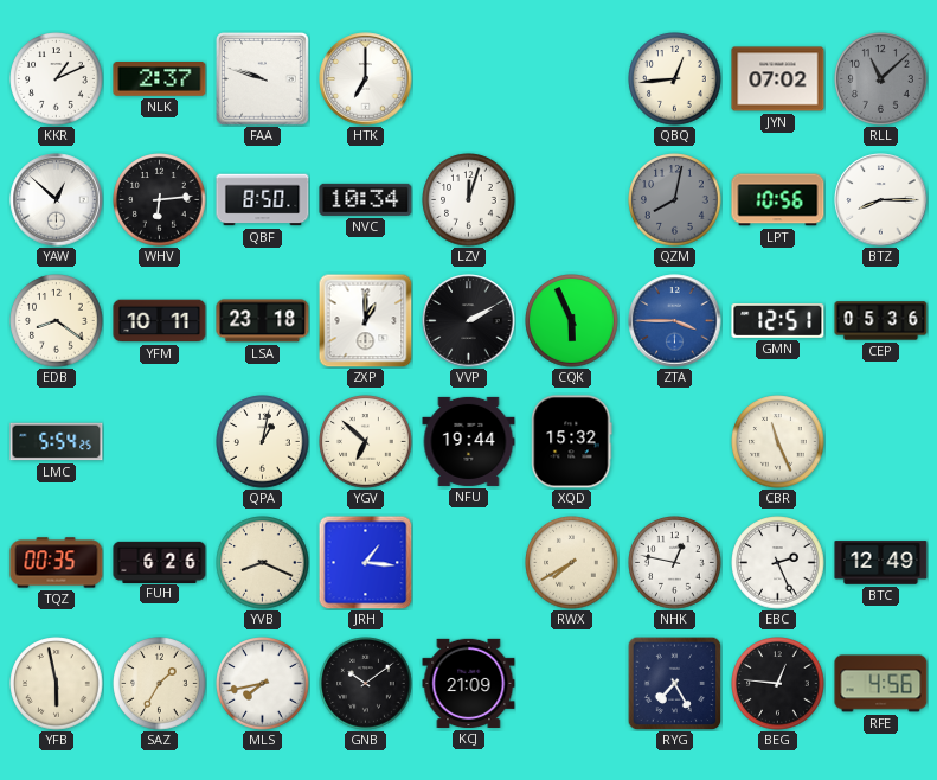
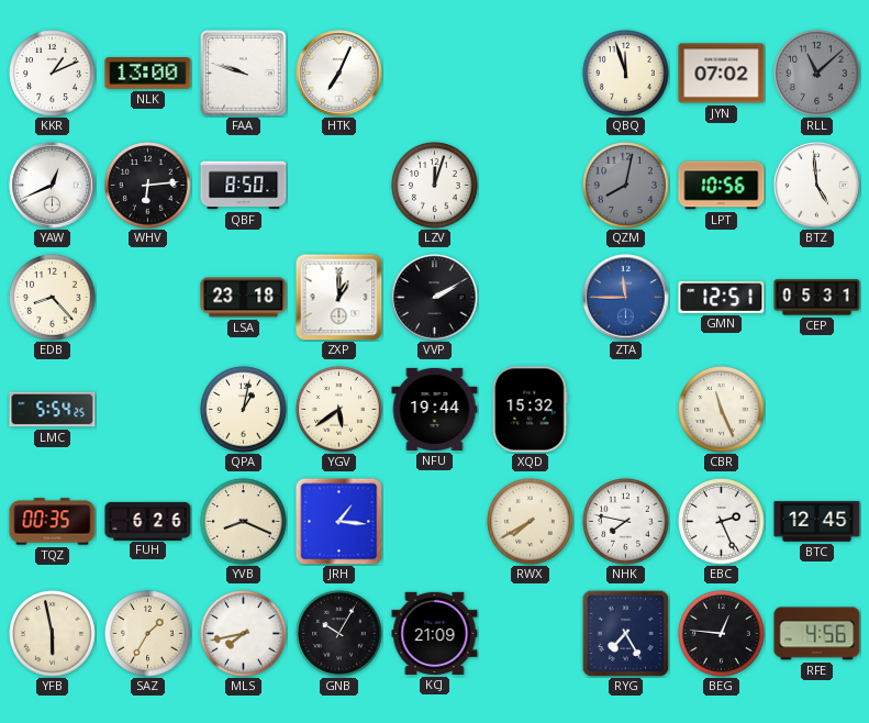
NLK: 2:37 -> 13:00 (148, 74)
HTK: 7:00 -> 7:04 (339, 74)
QBQ: 12:44 -> 11:57 (626, 74)
YAW: 12:52 -> 12:41 (53, 186)
NVC: 10:34 -> none (366, 199)
BTZ: 8:15 -> 4:59 (817, 186)
EDB: 8:21 -> 8:23 (53, 298)
YFM: 10:11 -> none (160, 321)
CQK: 5:56 -> none (572, 321)
ZTA: 3:45 -> 11:45 (626, 298)
CEP: 05:36 -> 05:31 (817, 298)
YGV: 6:52 -> 5:39 (339, 410)
NHK: 12:47 -> 7:47 (626, 522)
BTC: 12:49 -> 12:45 (817, 522)
GNB: 10:09 -> 10:05 (339, 634)
